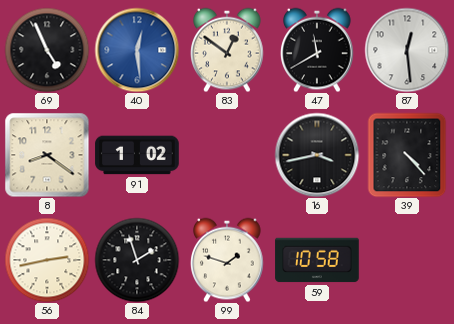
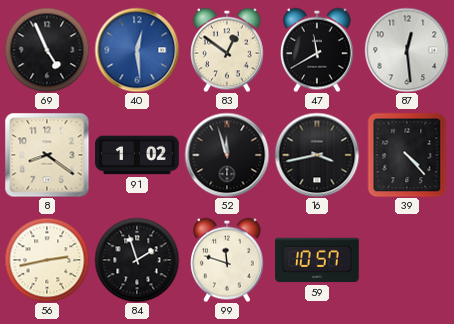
52: none -> 11:57 (227, 155)
99: 1:48 -> 11:48 (227, 260)
59: 10:58 -> 10:57 (317, 260)
